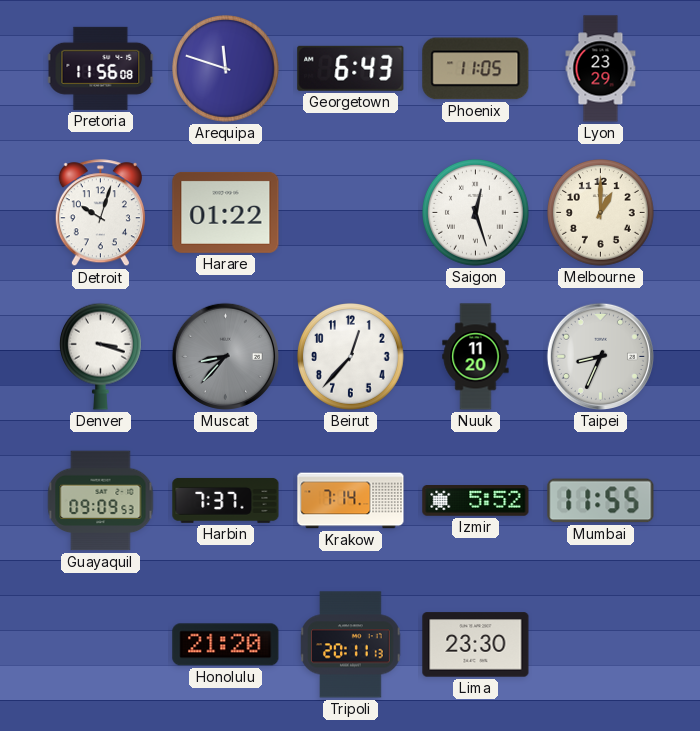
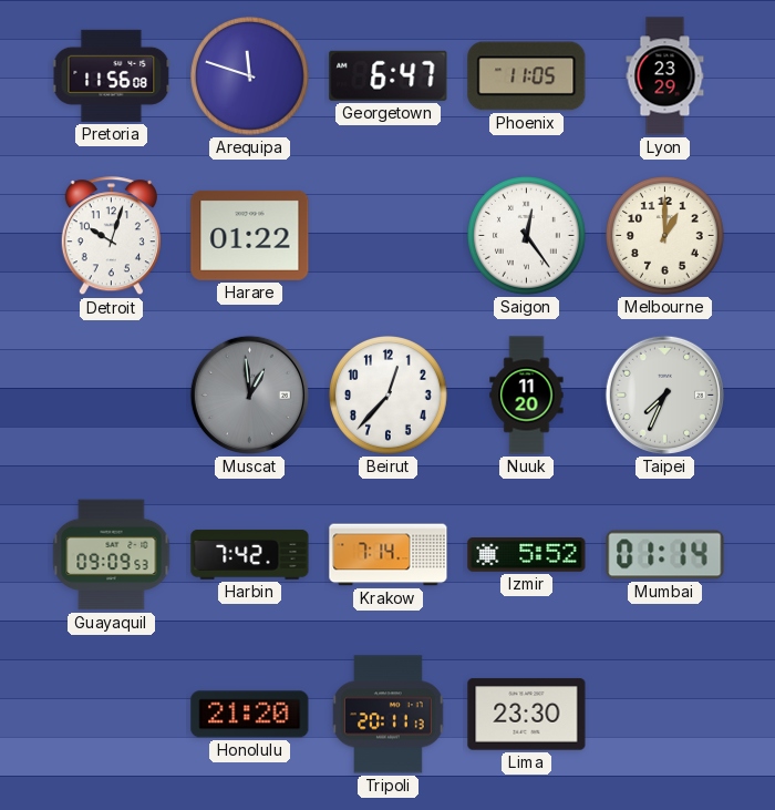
Georgetown: 6:43 -> 6:47 (389, 75)
Saigon: 12:27 -> 12:24 (527, 236)
Denver: 3:18 -> none (100, 356)
Muscat: 8:37 -> 12:59 (249, 394)
Taipei: 8:34 -> 7:34 (664, 394)
Harbin: 7:37 -> 7:42 (250, 554)
Mumbai: 11:55 -> 01:14 (665, 555)
